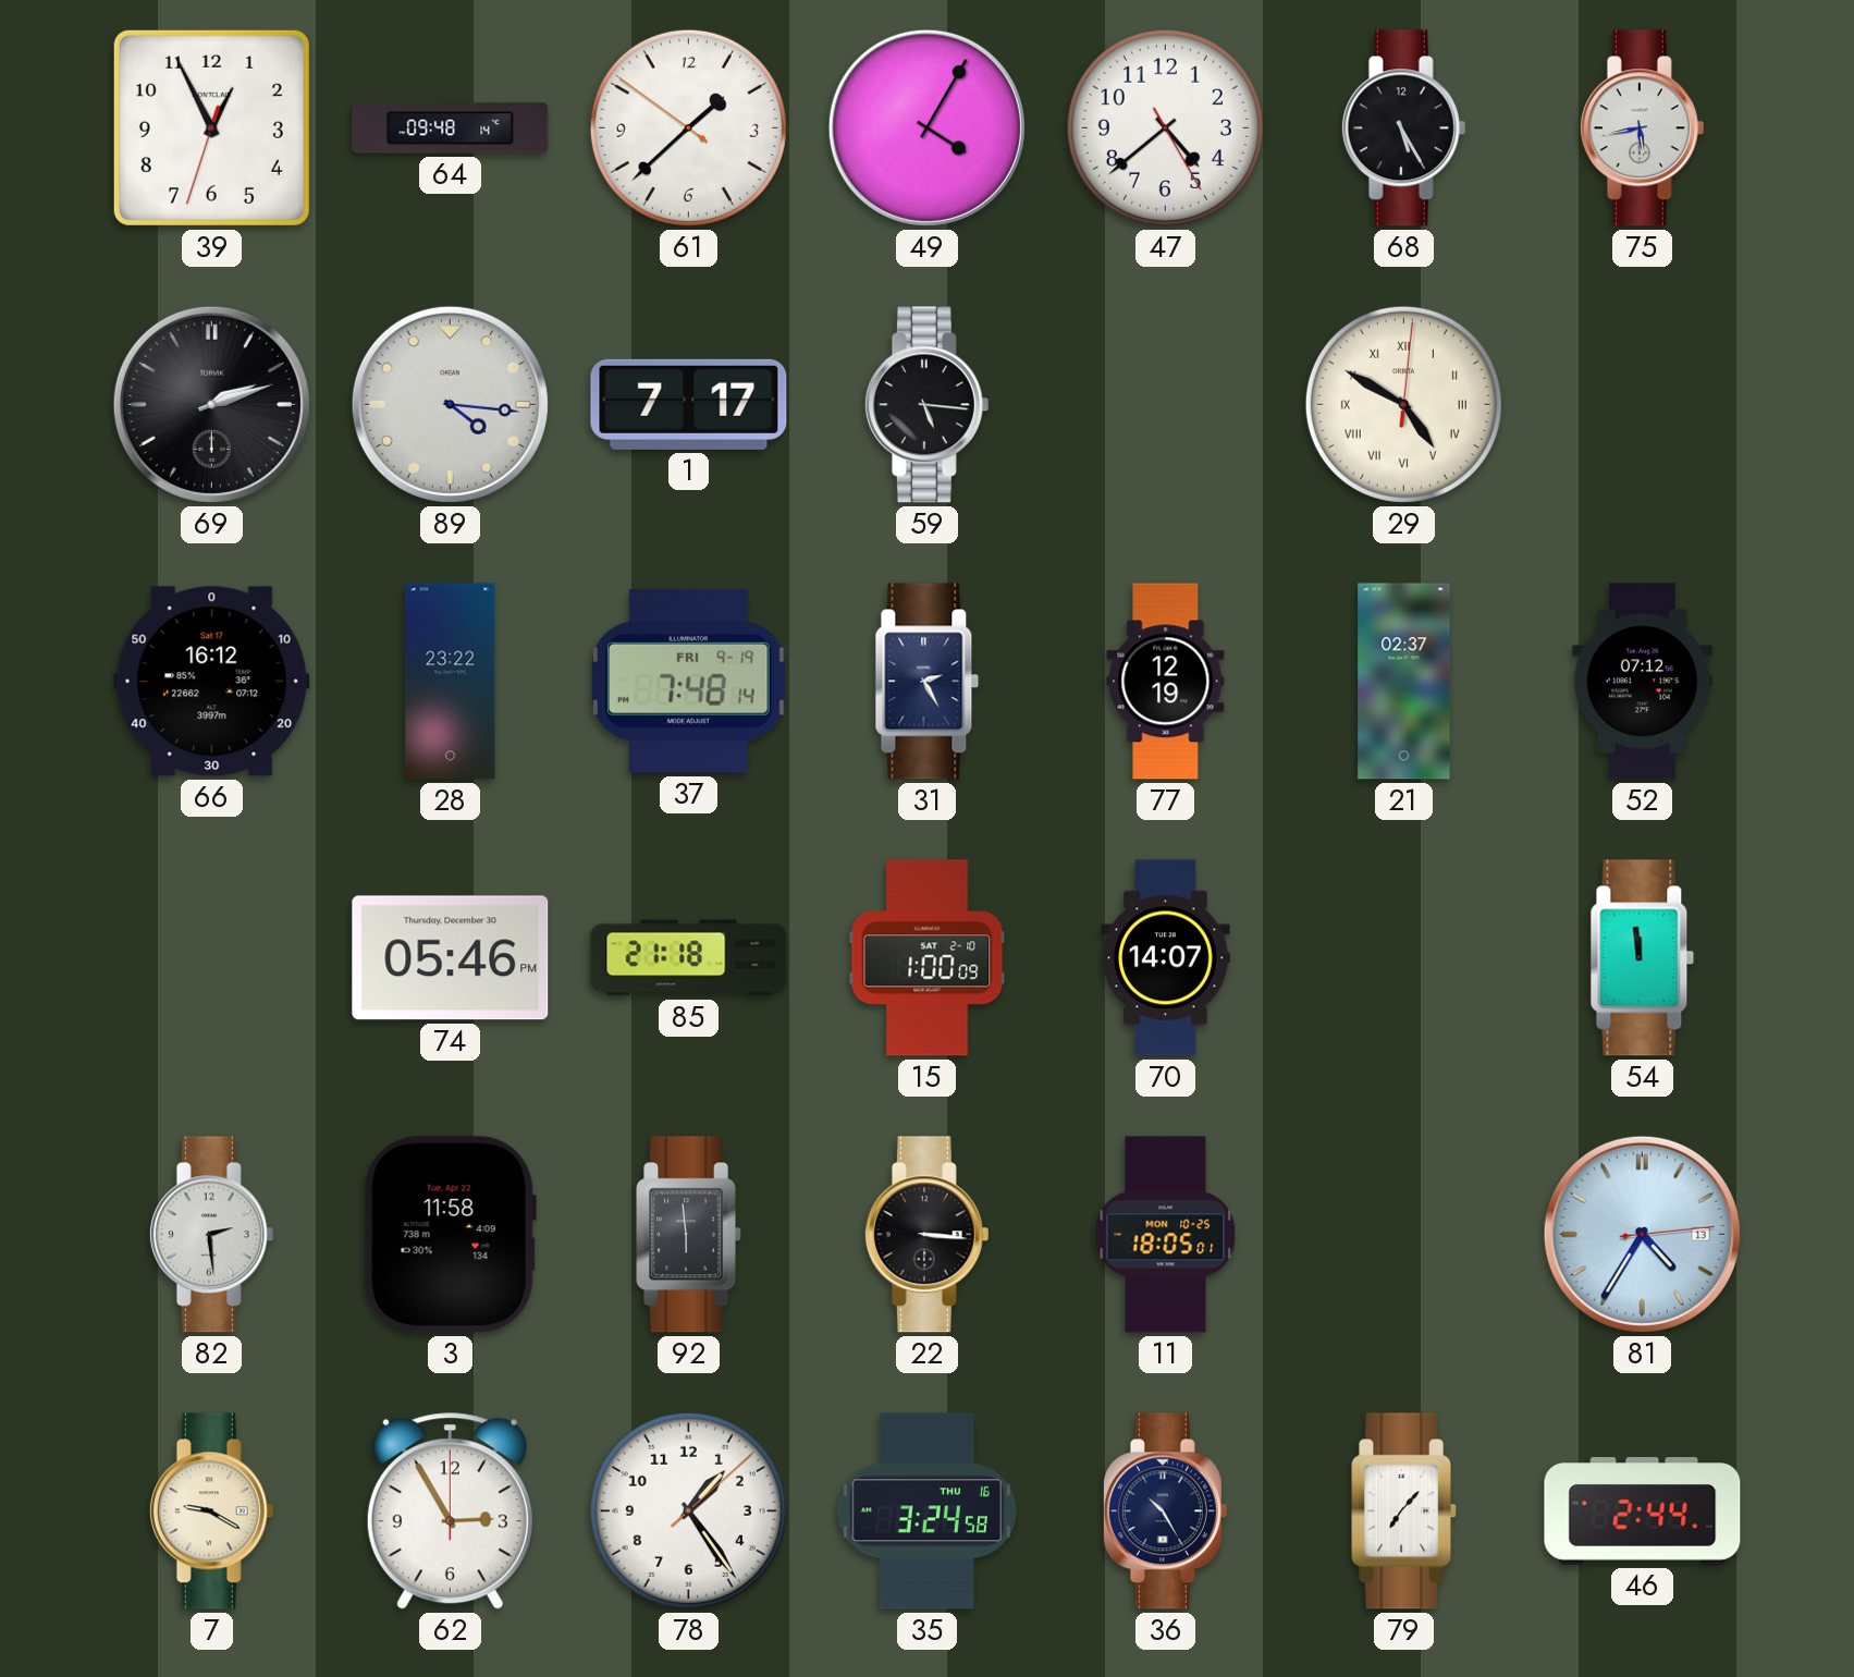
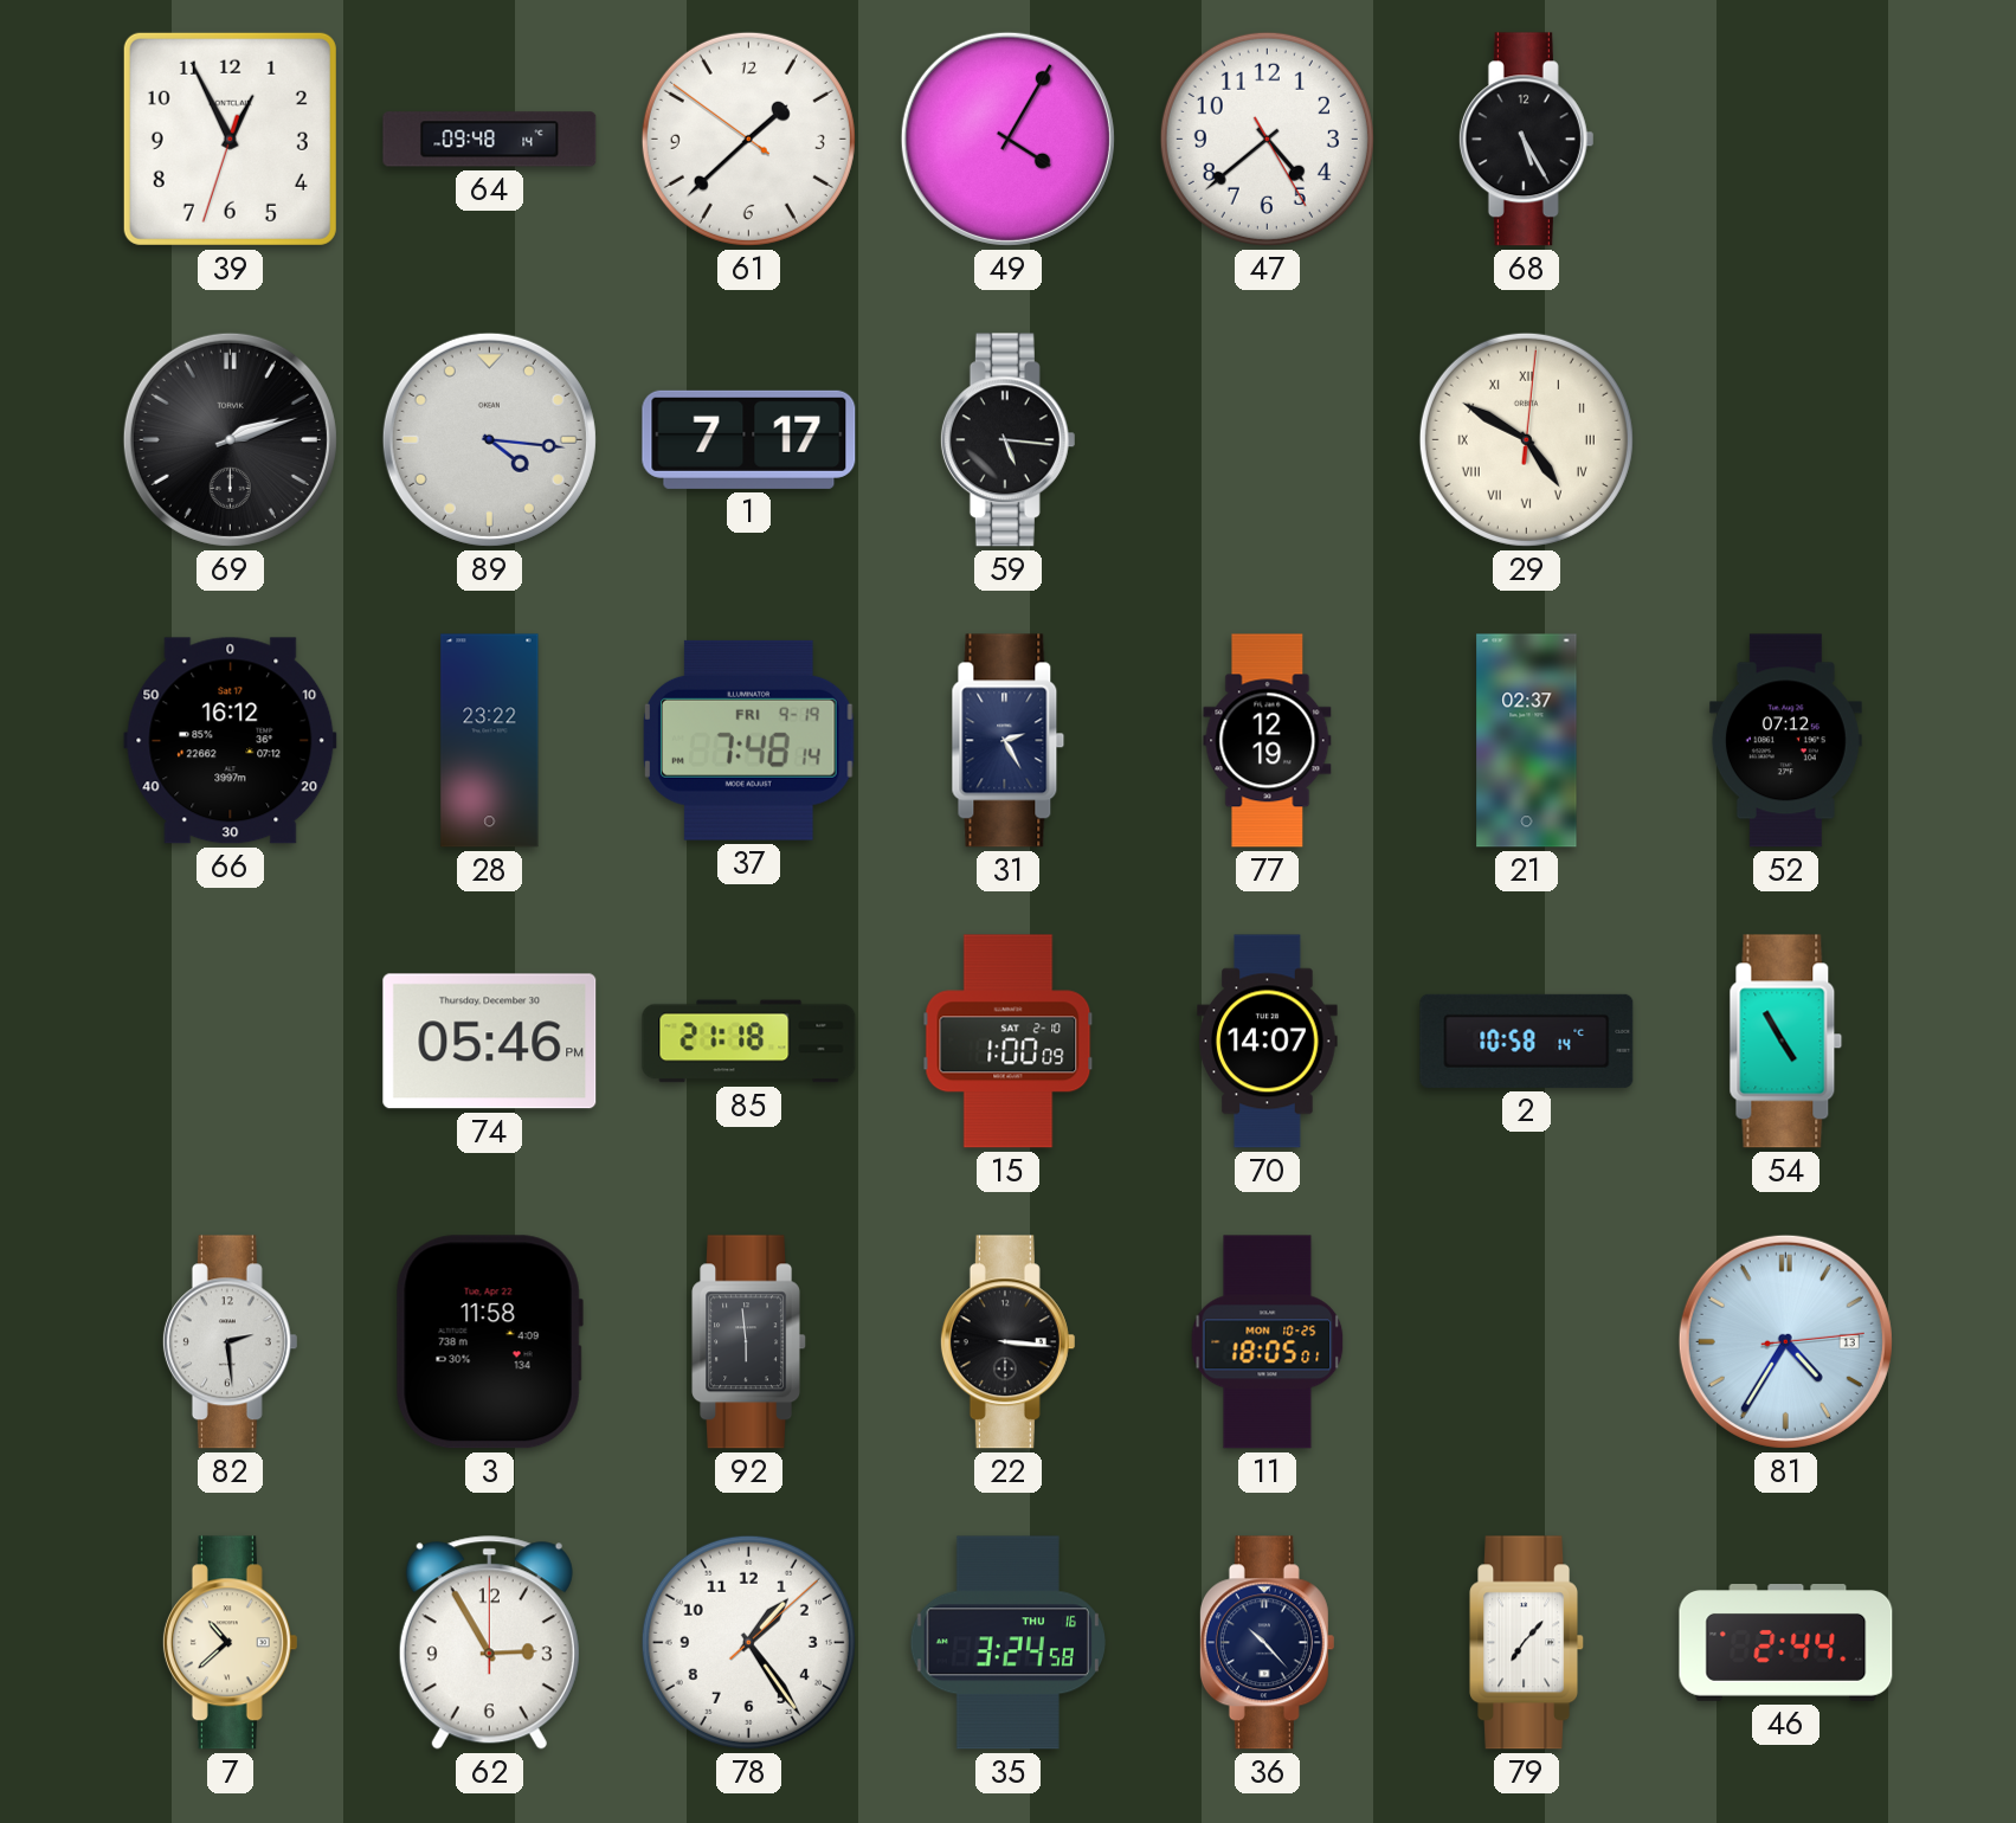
75: 5:43 -> none (1642, 128)
2: none -> 10:58 (1527, 1041)
54: 11:59 -> 4:55 (1786, 1042)
7: 9:20 -> 10:38 (230, 1643)
36: 10:25 -> 10:23 (1267, 1643)
